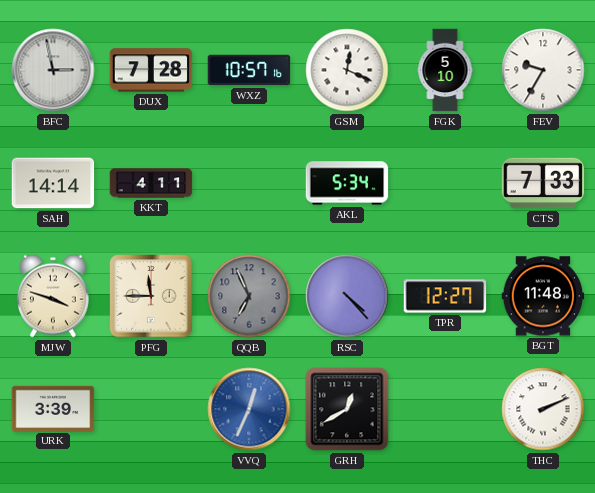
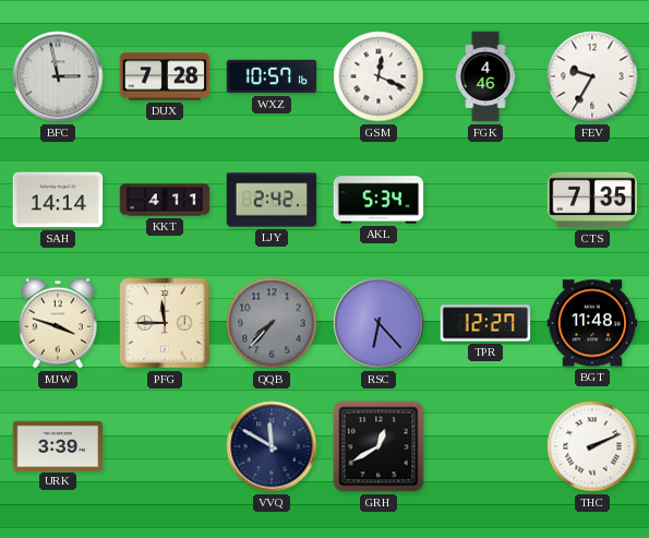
FGK: 5:10 -> 4:46 (485, 76)
LJY: none -> 2:42 (272, 200)
CTS: 7:33 -> 7:35 (592, 200)
QQB: 6:56 -> 7:37 (272, 323)
RSC: 4:23 -> 6:23 (378, 323)
VVQ: 12:34 -> 11:50 (272, 446)
VVQ dial: blue -> navy (272, 446)
